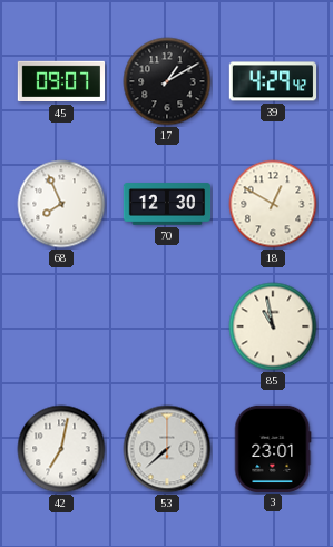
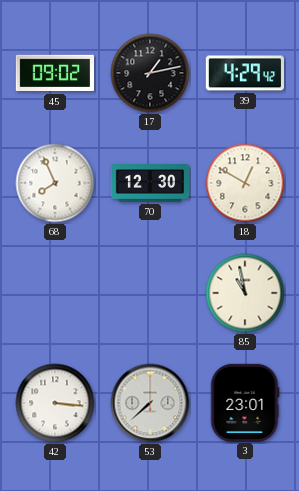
45: 09:07 -> 09:02 (54, 73)
17: 1:10 -> 1:13 (150, 73)
42: 7:02 -> 3:16 (55, 403)
